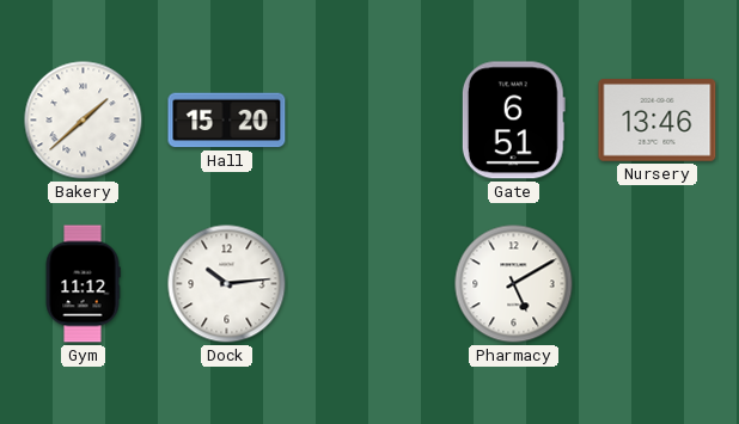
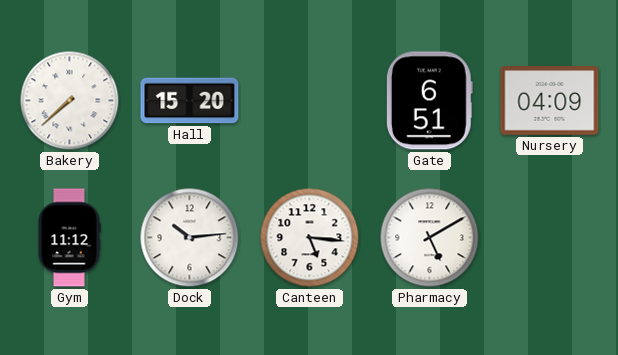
Bakery: 1:38 -> 7:38 (70, 101)
Nursery: 13:46 -> 04:09 (550, 101)
Canteen: none -> 5:16 (310, 238)
